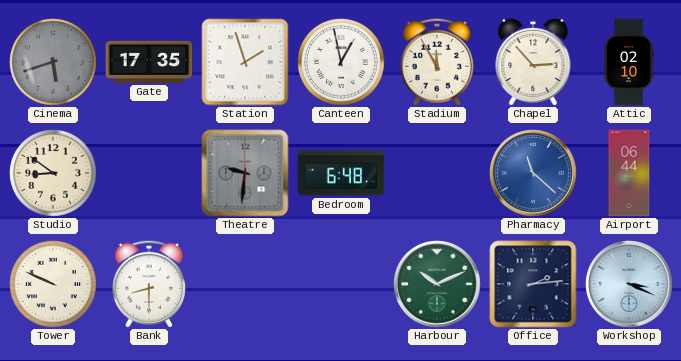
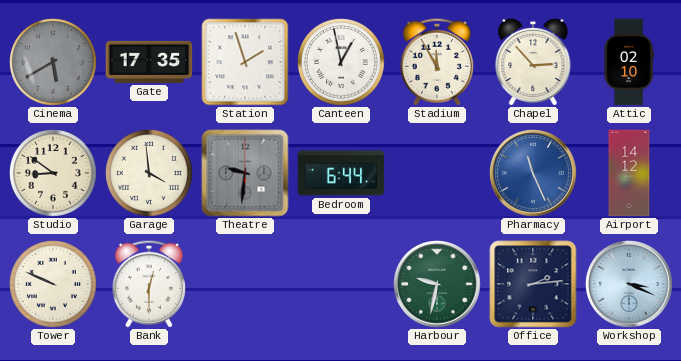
Cinema: 5:42 -> 5:40 (54, 63)
Garage: none -> 3:59 (150, 174)
Bedroom: 6:48 -> 6:44 (341, 173)
Pharmacy: 11:22 -> 11:26 (534, 174)
Airport: 06:44 -> 14:12 (629, 173)
Bank: 8:30 -> 12:30 (149, 284)
Harbour: 10:11 -> 9:32 (438, 285)
